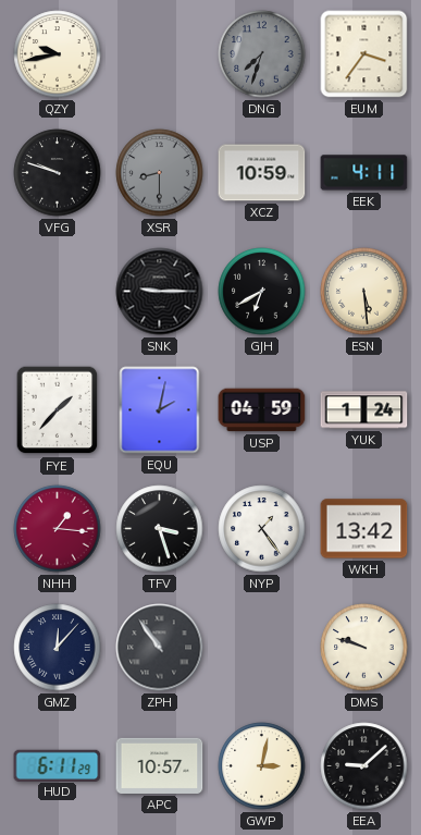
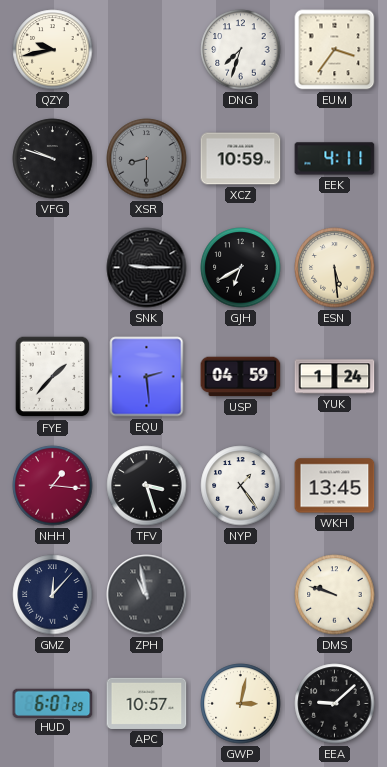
DNG dial: grey -> white (241, 50)
EQU: 2:02 -> 2:29 (147, 377)
WKH: 13:42 -> 13:45 (335, 486)
ZPH: 10:54 -> 10:58 (147, 595)
HUD: 6:11 -> 6:07 (53, 703)
